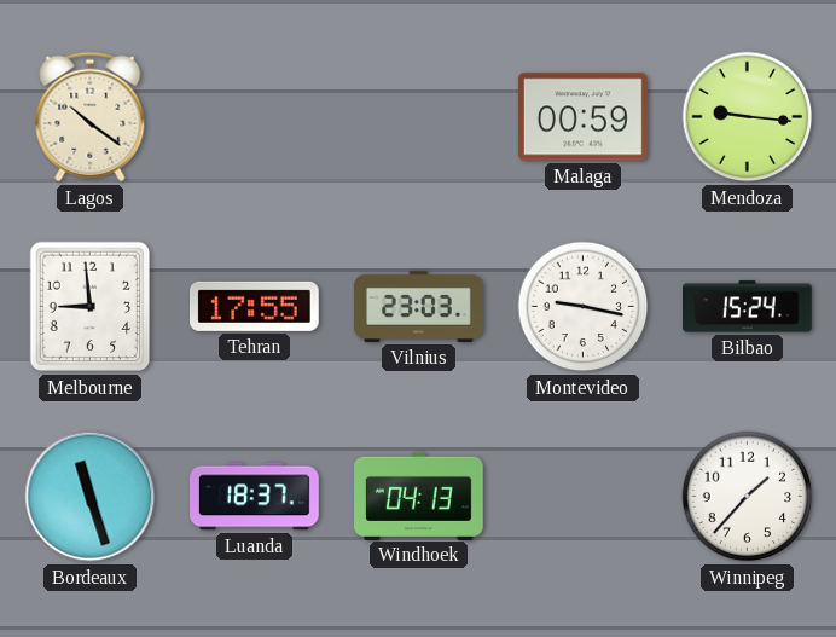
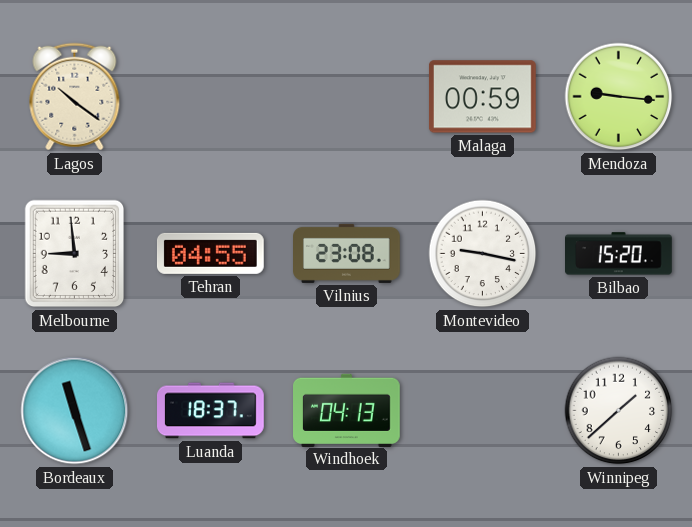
Tehran: 17:55 -> 04:55 (210, 253)
Vilnius: 23:03 -> 23:08 (347, 253)
Bilbao: 15:24 -> 15:20 (619, 254)
Winnipeg: 1:37 -> 1:38 (619, 411)
